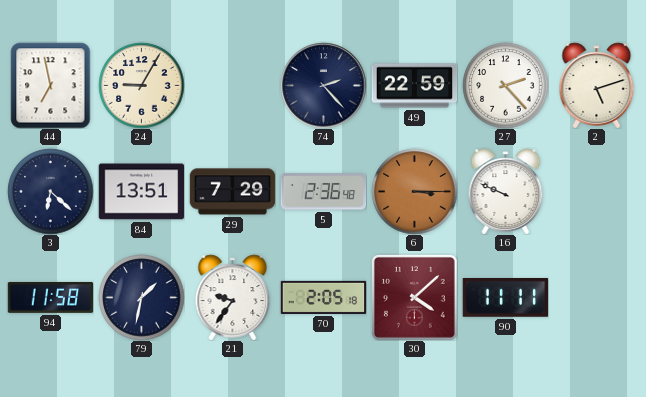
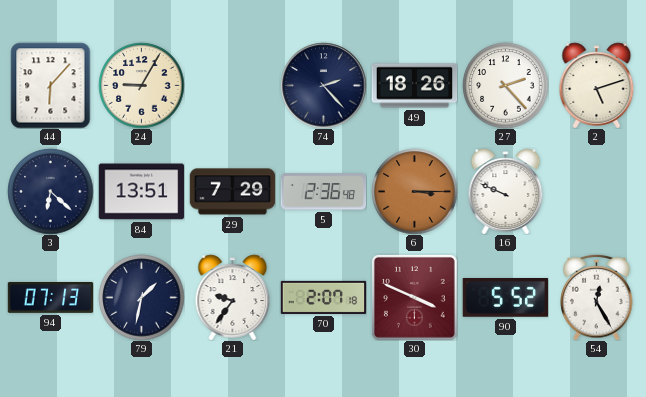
44: 6:58 -> 6:07 (51, 85)
49: 22:59 -> 18:26 (414, 86)
94: 11:58 -> 07:13 (50, 297)
70: 2:05 -> 2:07 (323, 297)
30: 4:08 -> 3:49 (414, 297)
90: 11:11 -> 5:52 (505, 298)
54: none -> 12:25 (597, 297)
